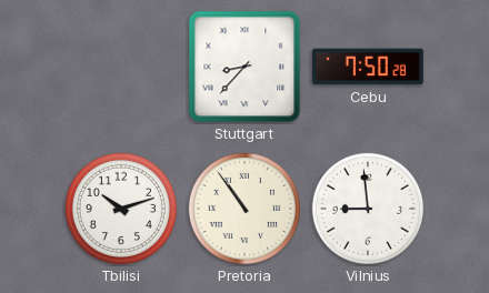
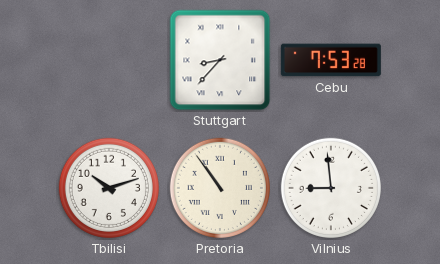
Cebu: 7:50 -> 7:53 (331, 60)
